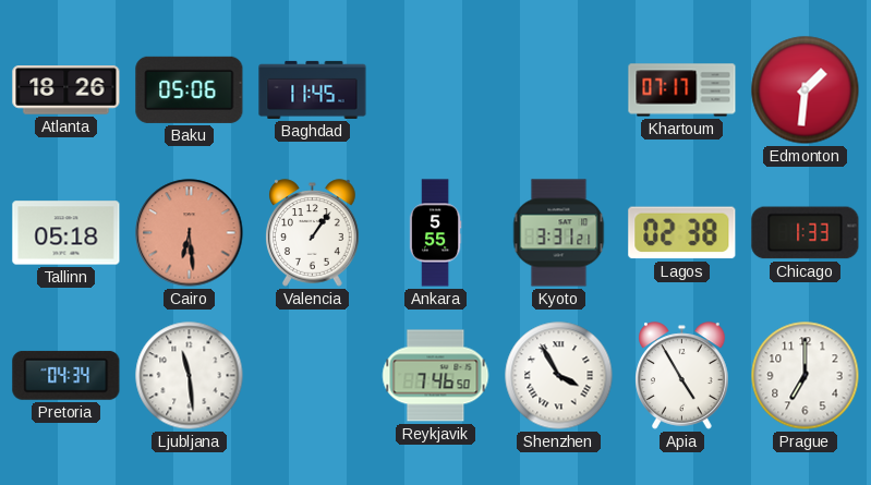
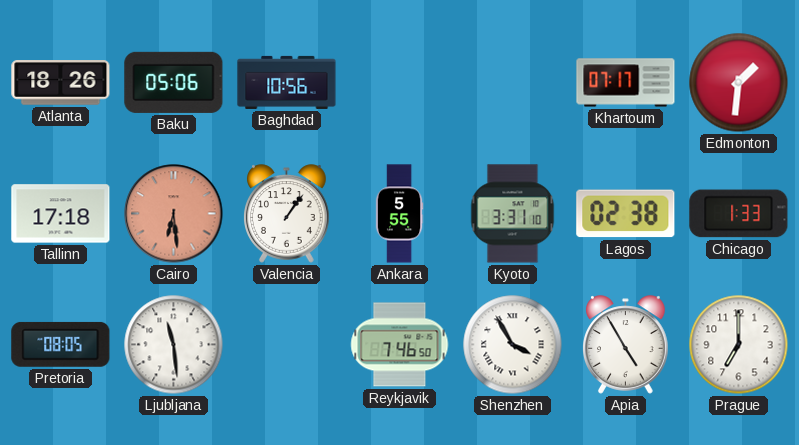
Baghdad: 11:45 -> 10:56 (287, 82)
Tallinn: 05:18 -> 17:18 (61, 214)
Kyoto: 3:31:21 -> 3:31:10 (513, 214)
Pretoria: 04:34 -> 08:05 (61, 344)
